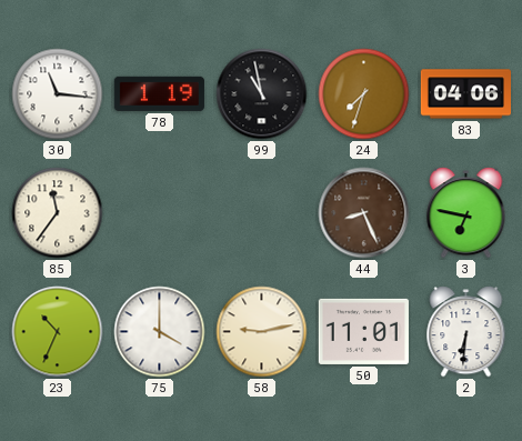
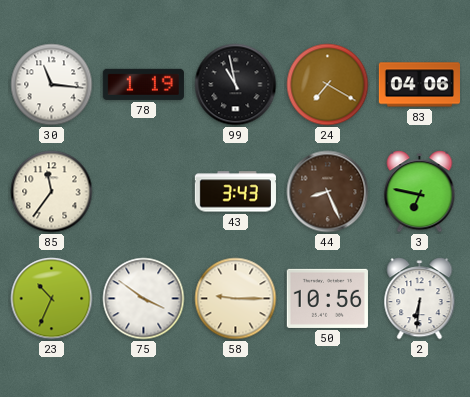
24: 7:33 -> 7:20 (328, 85)
43: none -> 3:43 (235, 192)
75: 4:00 -> 3:51 (144, 299)
58: 9:13 -> 9:15 (236, 299)
50: 11:01 -> 10:56 (327, 298)
